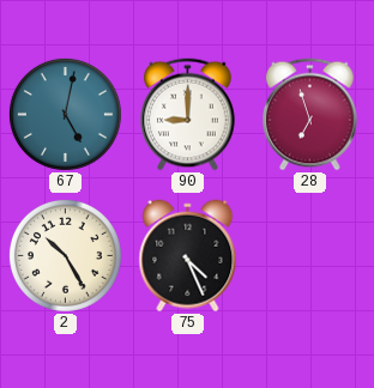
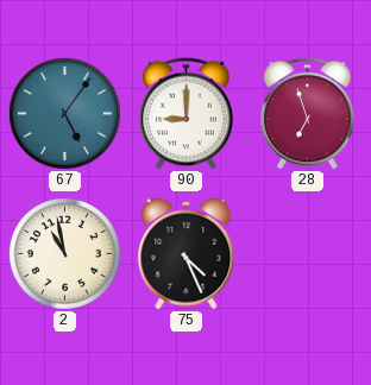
67: 5:02 -> 5:06 (64, 113)
2: 10:25 -> 10:58 (64, 253)
